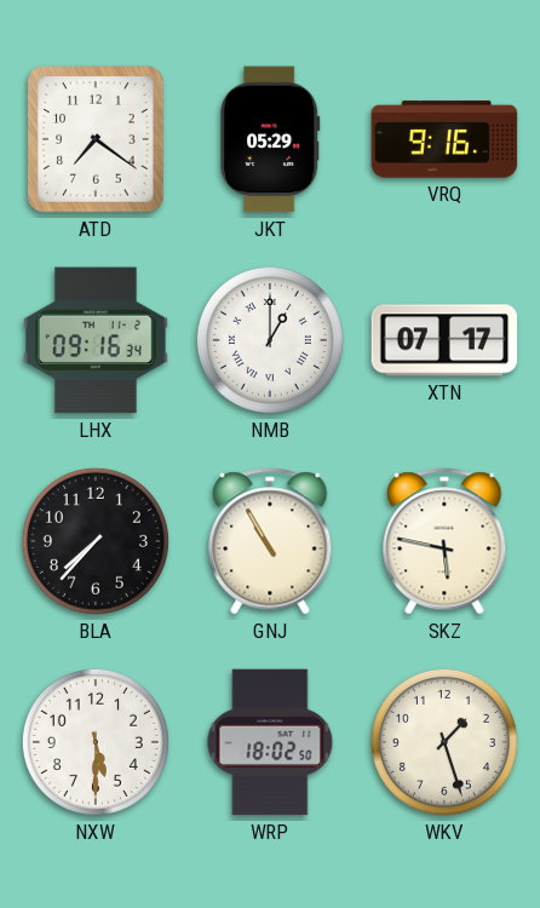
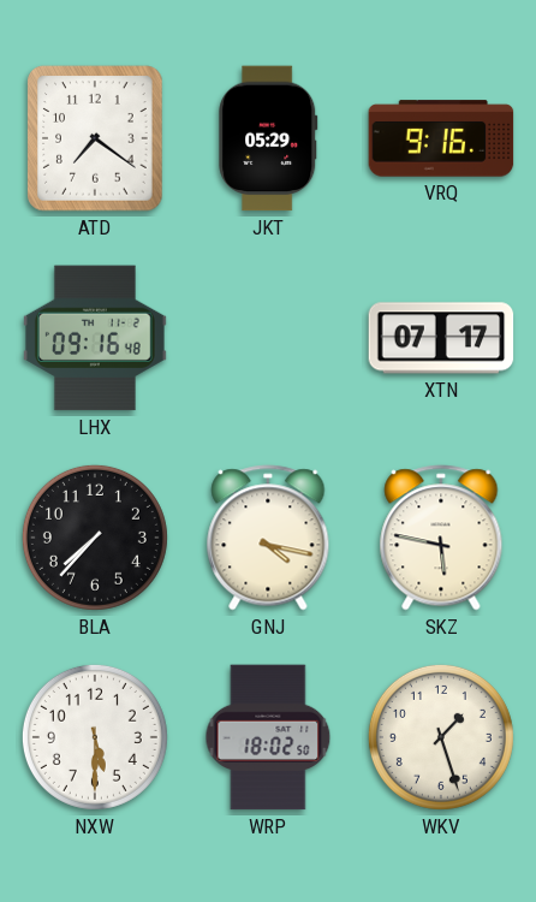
LHX: 09:16:34 -> 09:16:48 (95, 338)
NMB: 1:00 -> none (270, 340)
GNJ: 10:55 -> 4:17 (268, 538)
